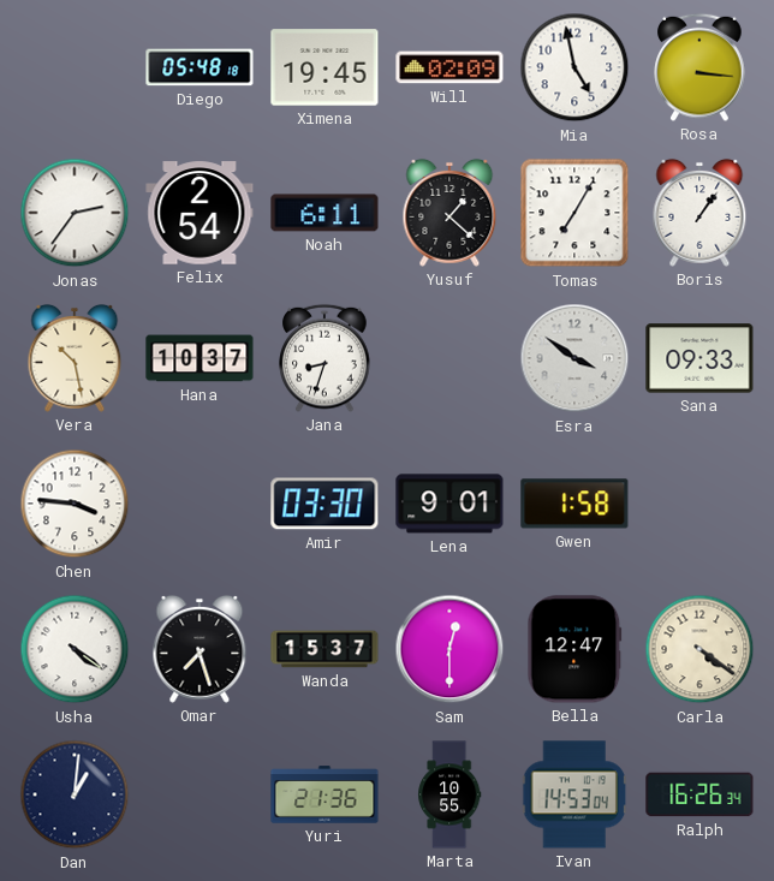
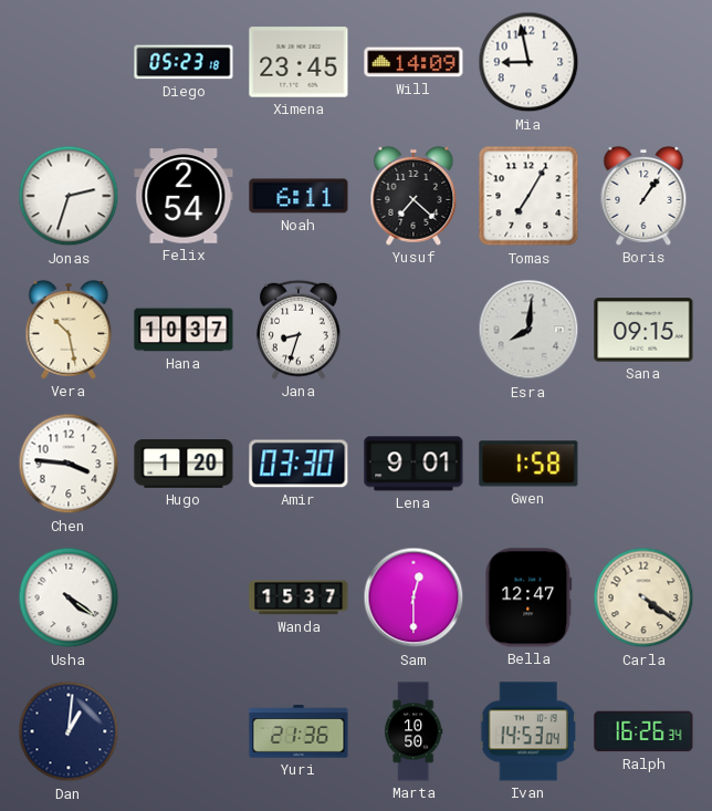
Diego: 05:48 -> 05:23 (184, 62)
Ximena: 19:45 -> 23:45 (299, 62)
Will: 02:09 -> 14:09 (413, 62)
Mia: 4:58 -> 8:58 (528, 62)
Rosa: 3:16 -> none (699, 67)
Jonas: 2:36 -> 2:33 (69, 196)
Yusuf: 1:22 -> 7:22 (413, 196)
Esra: 3:51 -> 8:01 (528, 330)
Sana: 09:33 -> 09:15 (643, 330)
Hugo: none -> 1:20 (184, 465)
Omar: 7:27 -> none (200, 649)
Marta: 10:55 -> 10:50 (413, 731)
